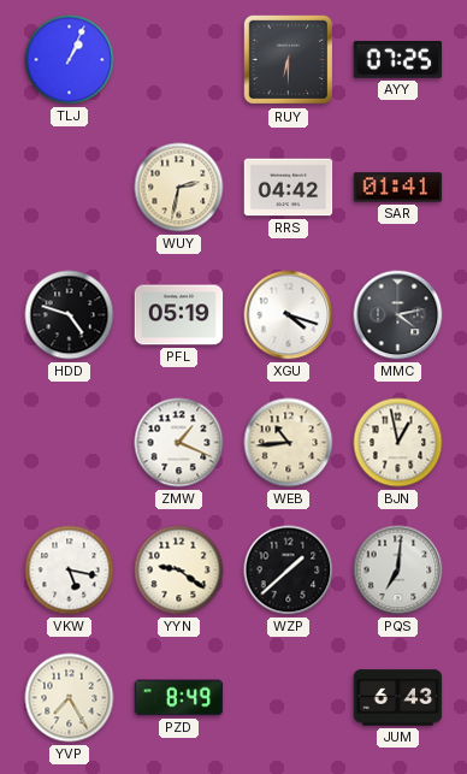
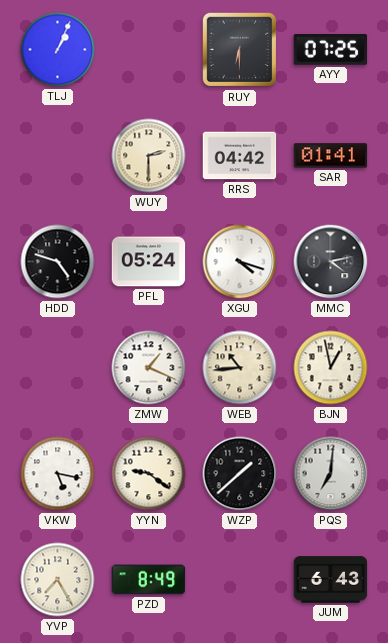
WUY: 2:32 -> 2:30 (149, 156)
PFL: 05:19 -> 05:24 (149, 262)
